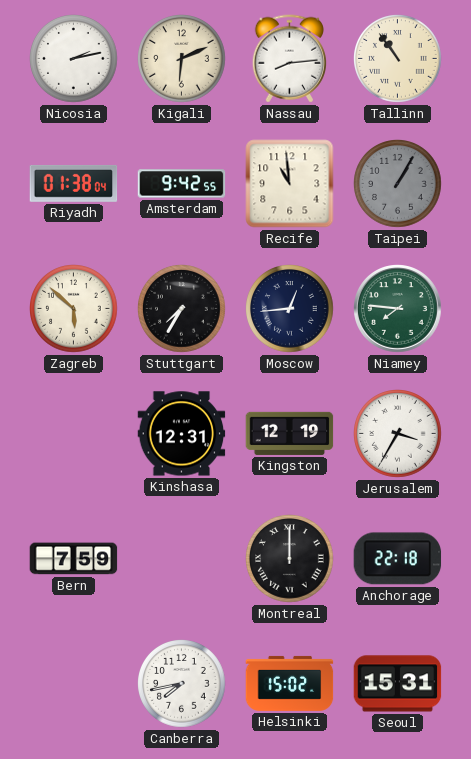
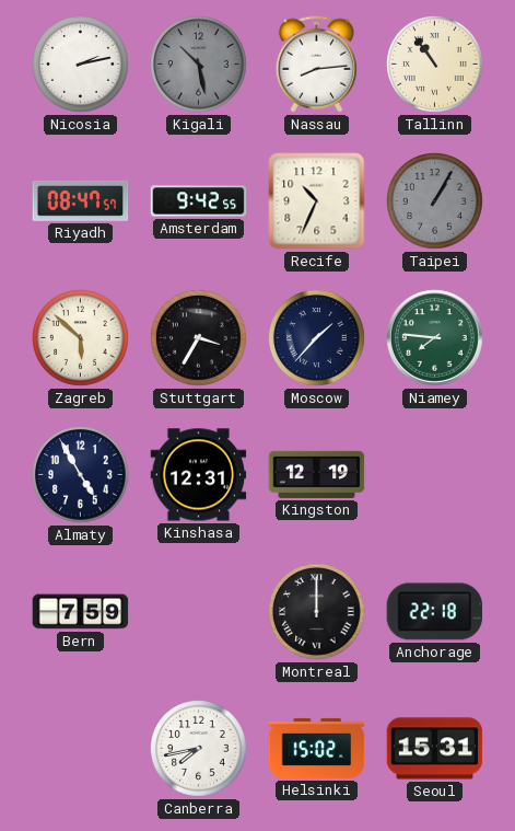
Kigali: 6:11 -> 10:28 (199, 65)
Kigali dial: cream -> grey (199, 65)
Riyadh: 01:38 -> 08:47 (81, 200)
Recife: 10:59 -> 10:34 (317, 201)
Stuttgart: 7:35 -> 3:35 (199, 338)
Moscow: 12:44 -> 1:37 (317, 338)
Almaty: none -> 4:55 (81, 475)
Jerusalem: 3:35 -> none (398, 434)
